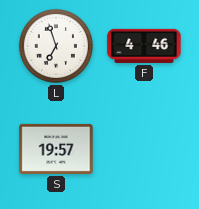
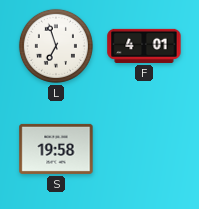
F: 4:46 -> 4:01 (144, 46)
S: 19:57 -> 19:58 (56, 149)
